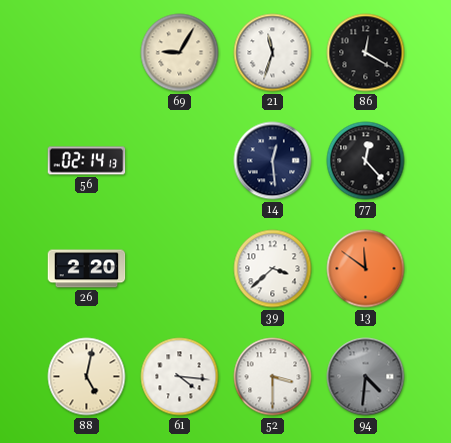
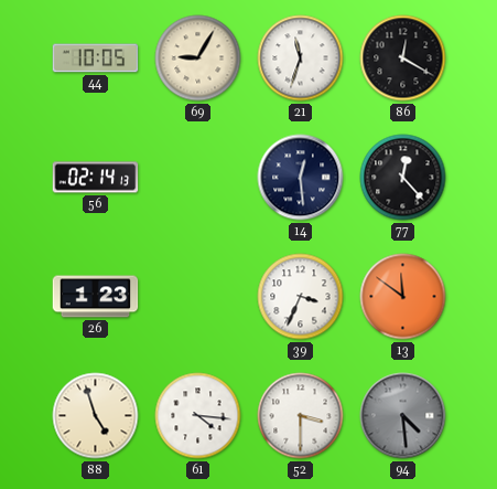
44: none -> 10:05 (96, 59)
26: 2:20 -> 1:23 (96, 297)
39: 3:38 -> 3:34 (301, 297)
88: 5:02 -> 4:57 (96, 416)
94: 4:31 -> 4:29 (403, 416)
